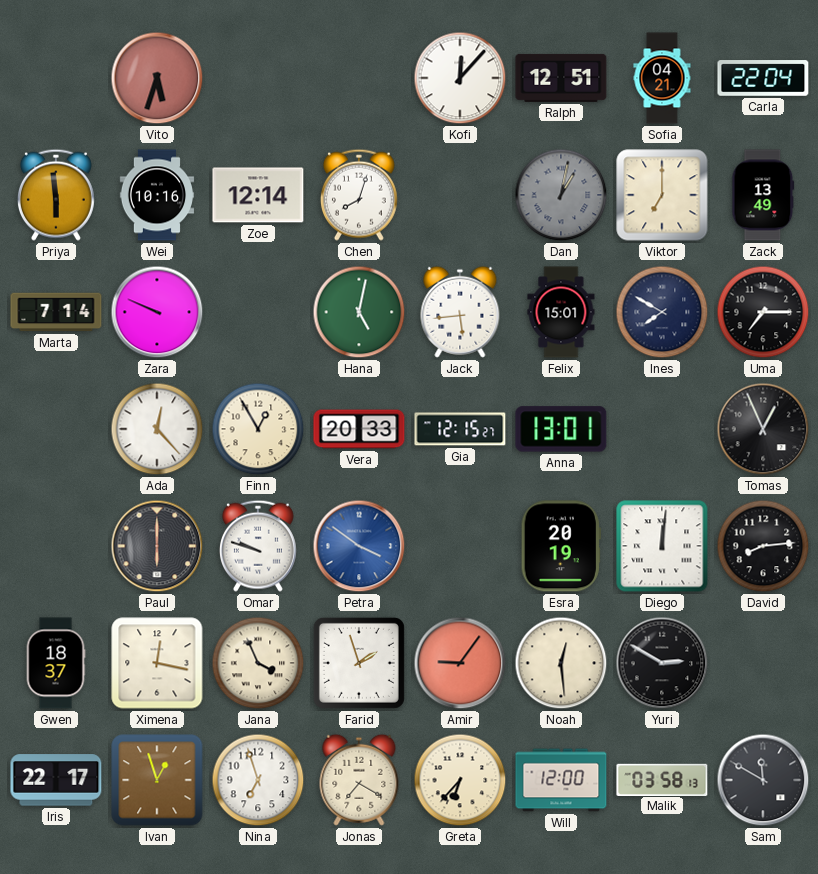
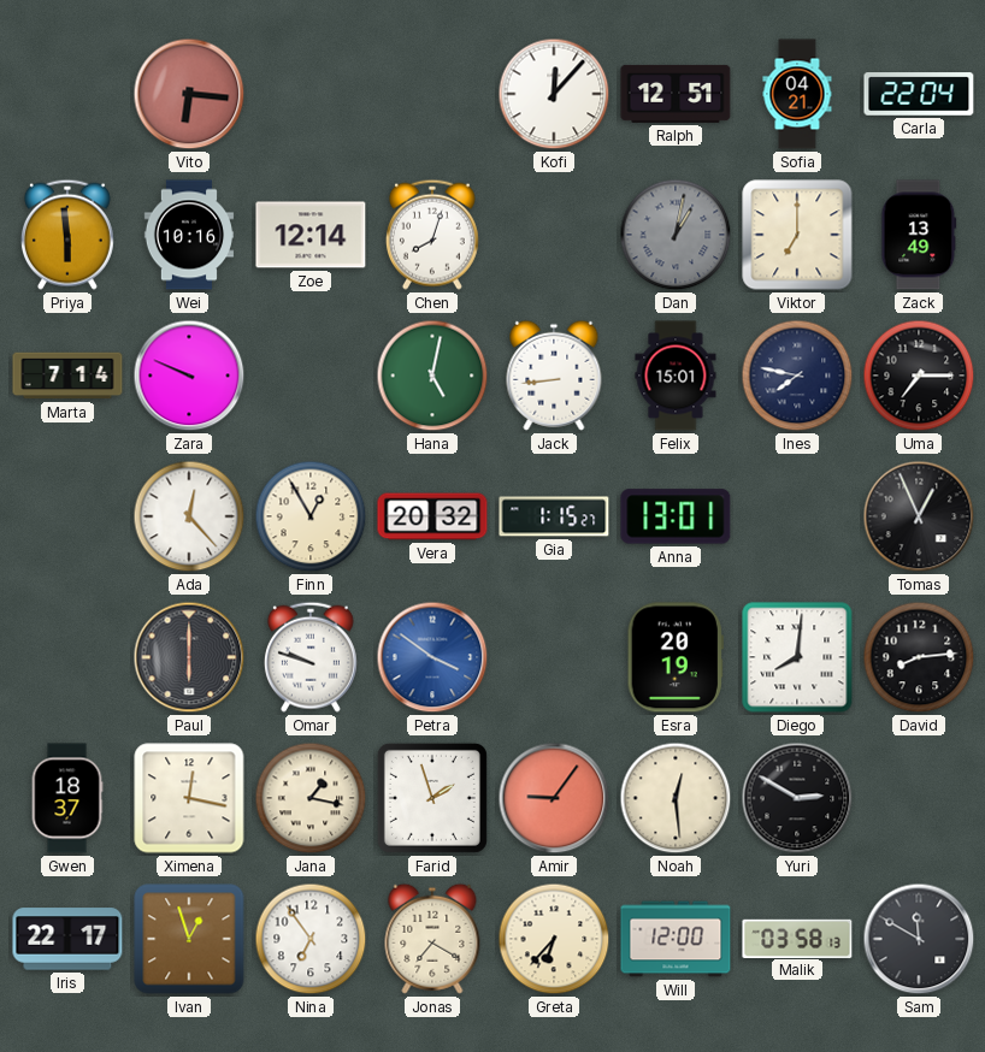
Vito: 5:33 -> 6:16 (189, 94)
Jack: 5:44 -> 8:44 (554, 376)
Ines: 7:50 -> 7:47 (797, 376)
Vera: 20:33 -> 20:32 (432, 516)
Gia: 12:15 -> 1:15 (554, 516)
Diego: 12:01 -> 8:01 (797, 657)
Jana: 3:56 -> 1:17 (311, 798)
Nina: 6:57 -> 6:54 (311, 939)
